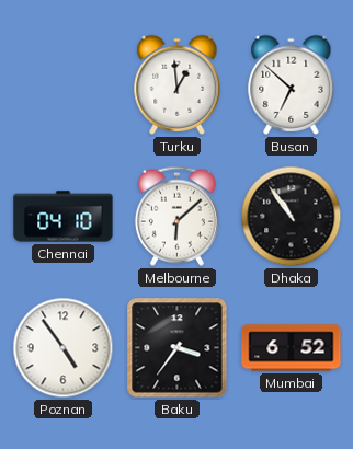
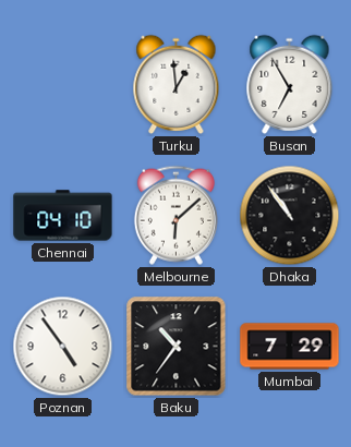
Busan: 6:52 -> 6:55 (290, 84)
Baku: 3:36 -> 10:36 (177, 347)
Mumbai: 6:52 -> 7:29 (290, 347)
